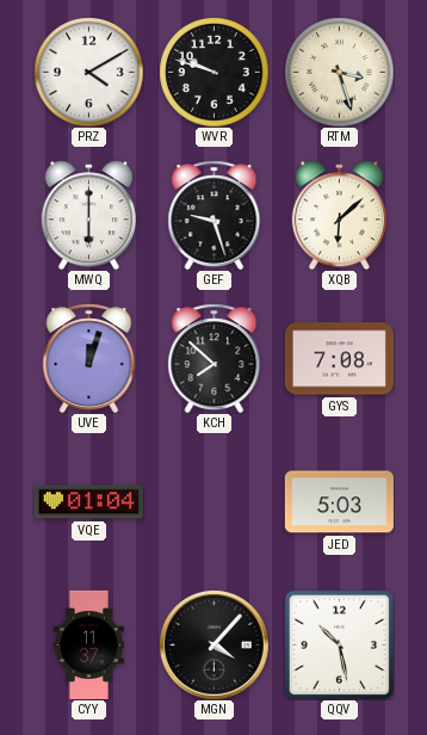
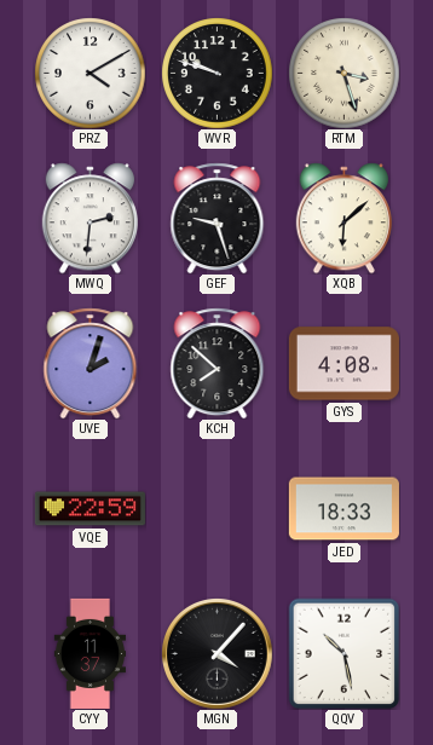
MWQ: 6:00 -> 2:31 (90, 218)
UVE: 12:03 -> 2:03 (91, 363)
GYS: 7:08 -> 4:08 (343, 364)
VQE: 01:04 -> 22:59 (90, 509)
JED: 5:03 -> 18:33 (343, 509)
